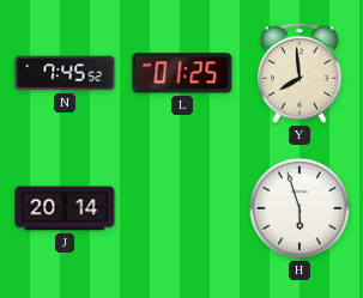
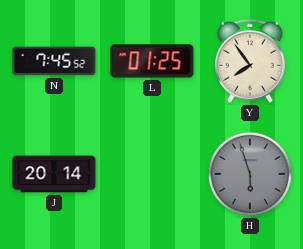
Y: 7:59 -> 7:54 (250, 61)
H dial: white -> grey (250, 174)
